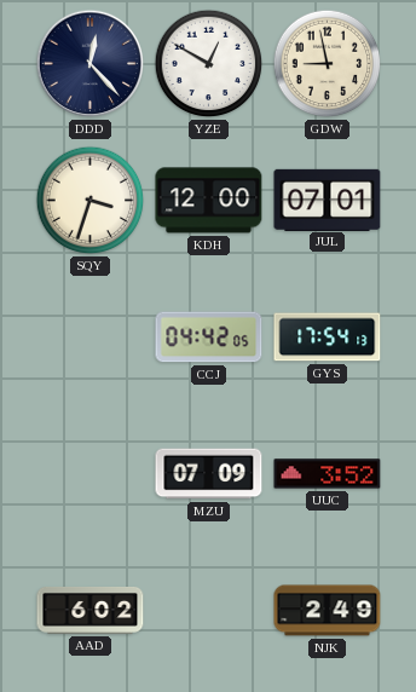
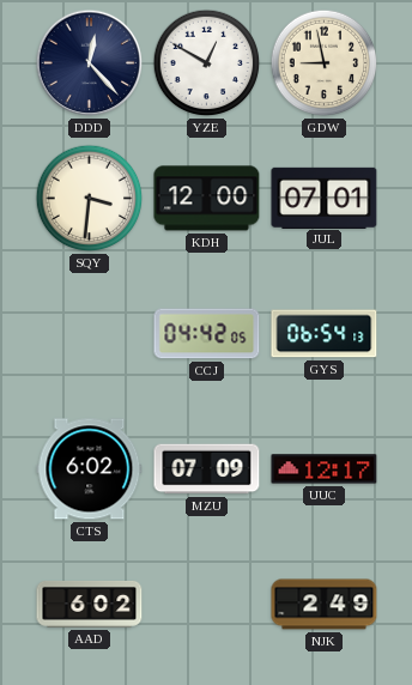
SQY: 3:33 -> 3:31 (90, 199)
GYS: 17:54 -> 06:54 (325, 334)
CTS: none -> 6:02 (90, 469)
UUC: 3:52 -> 12:17 (325, 469)
